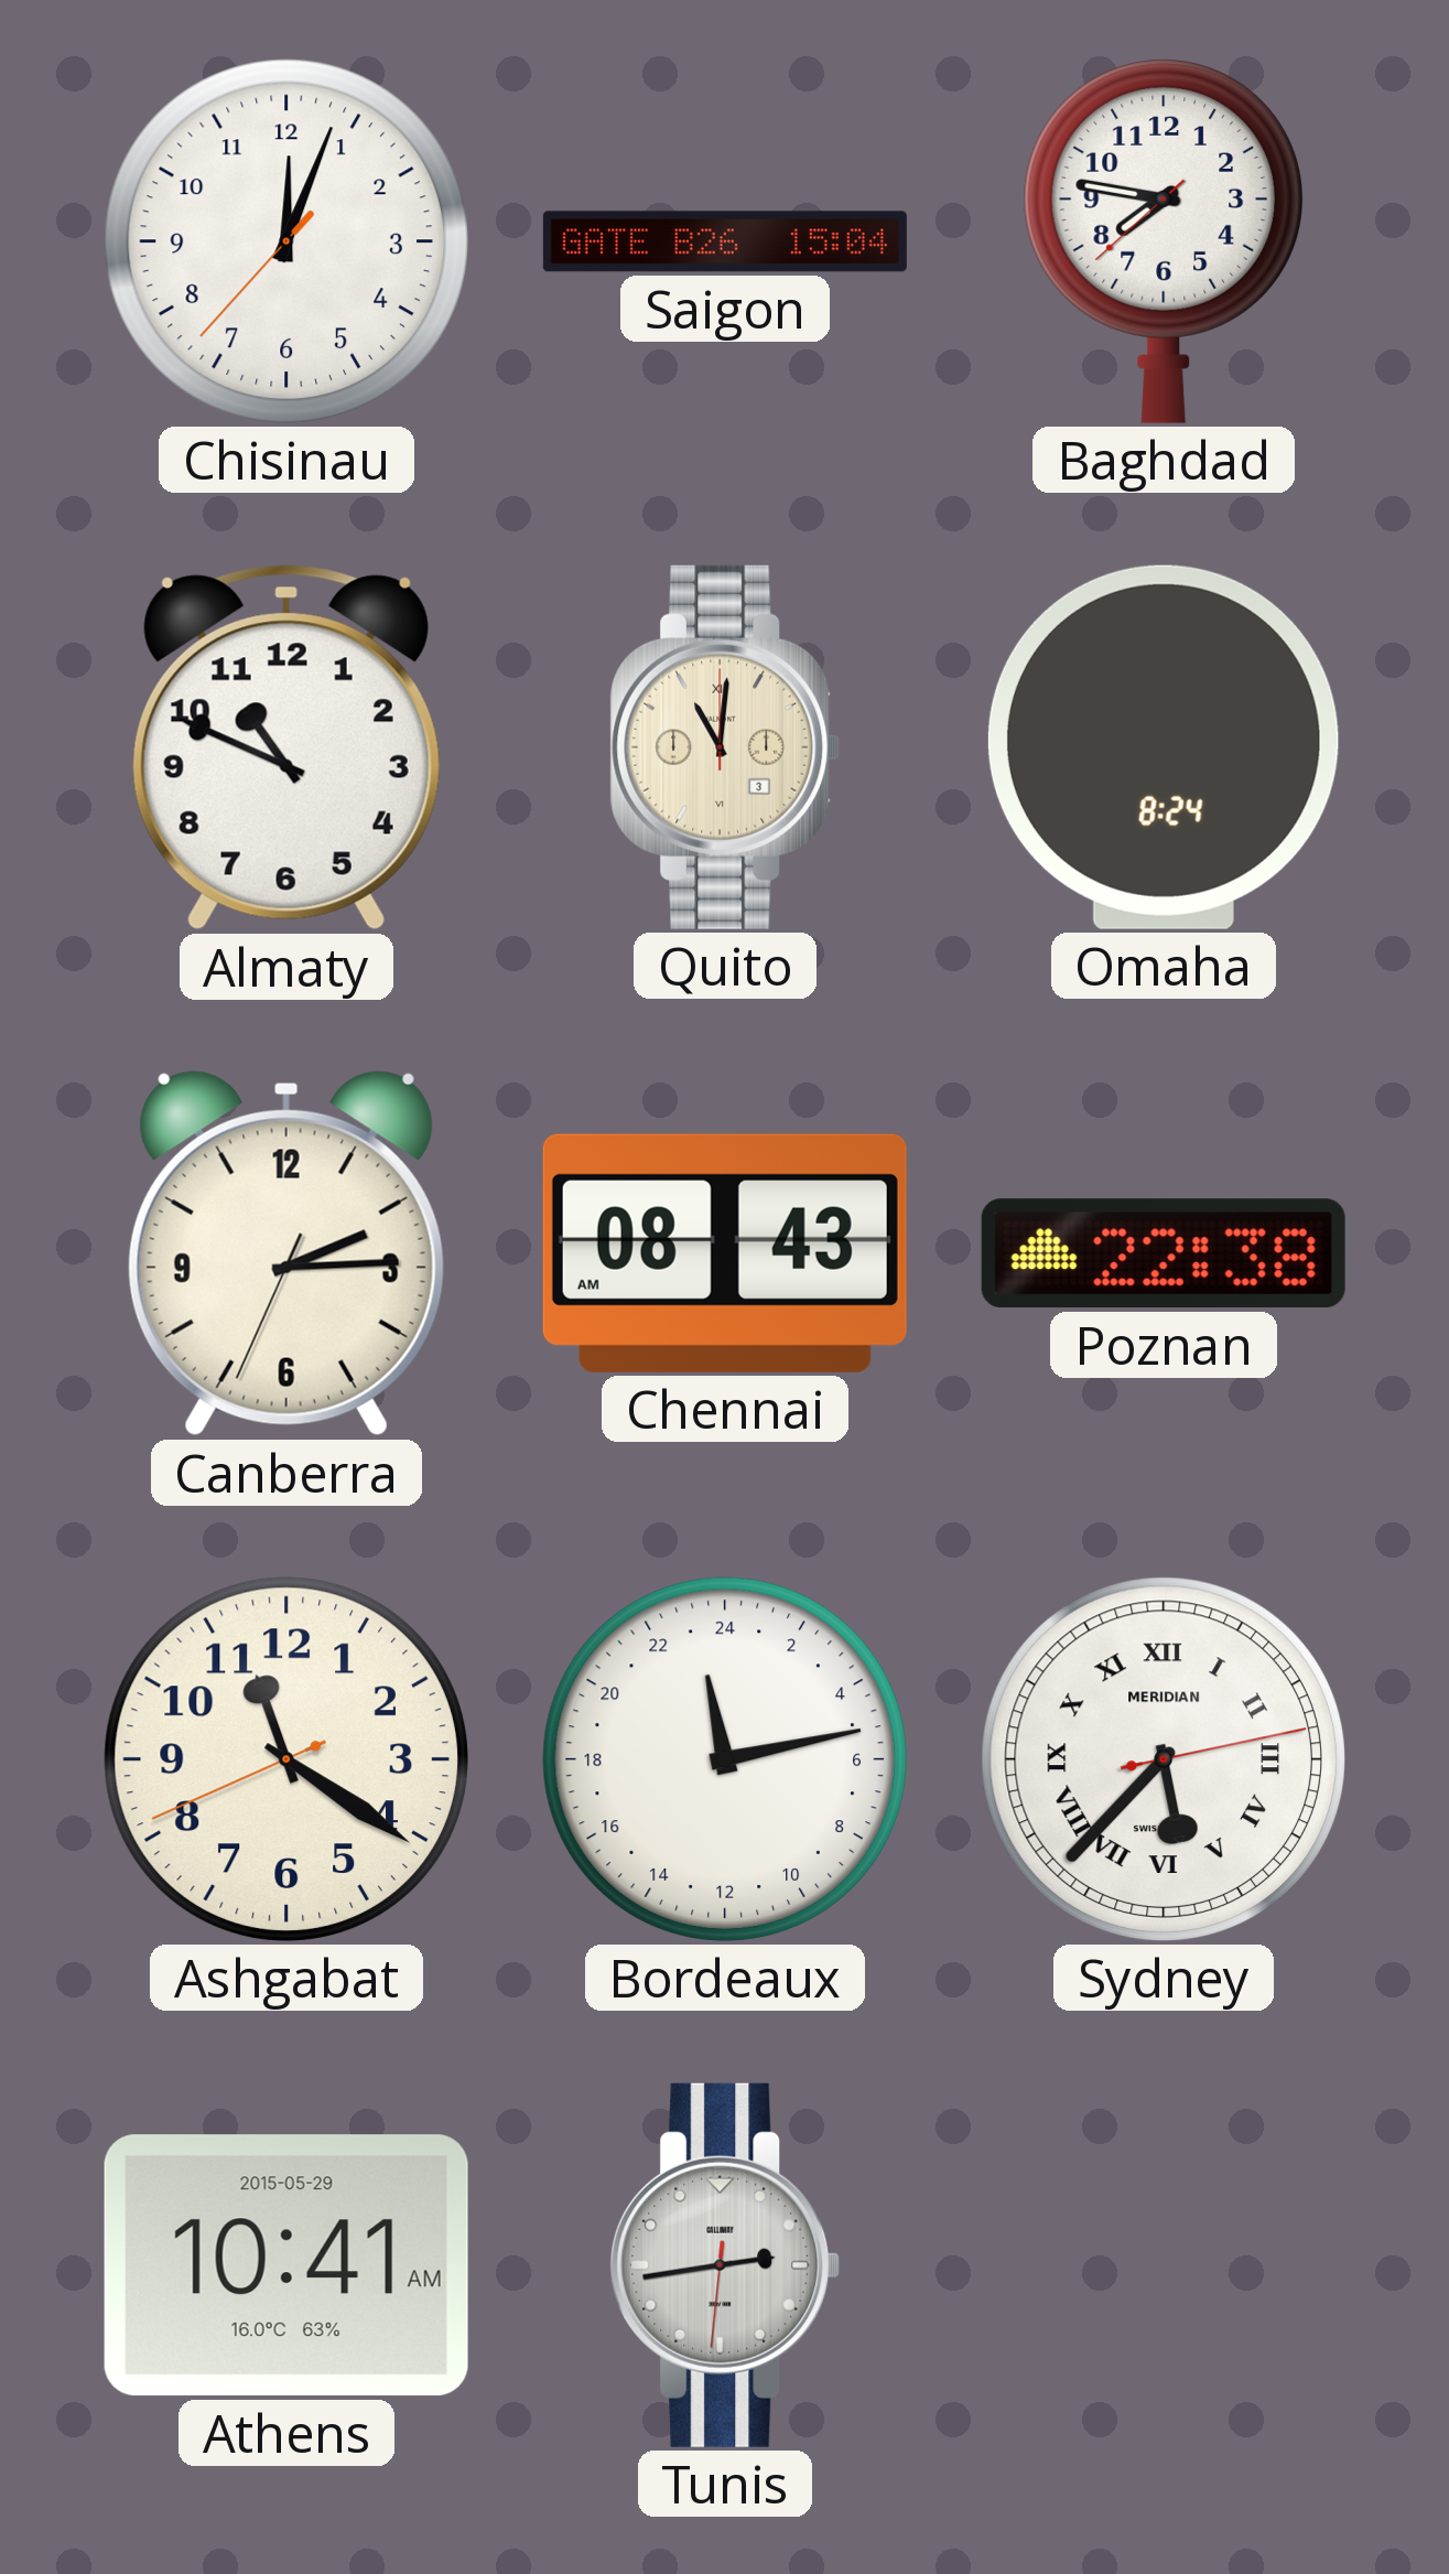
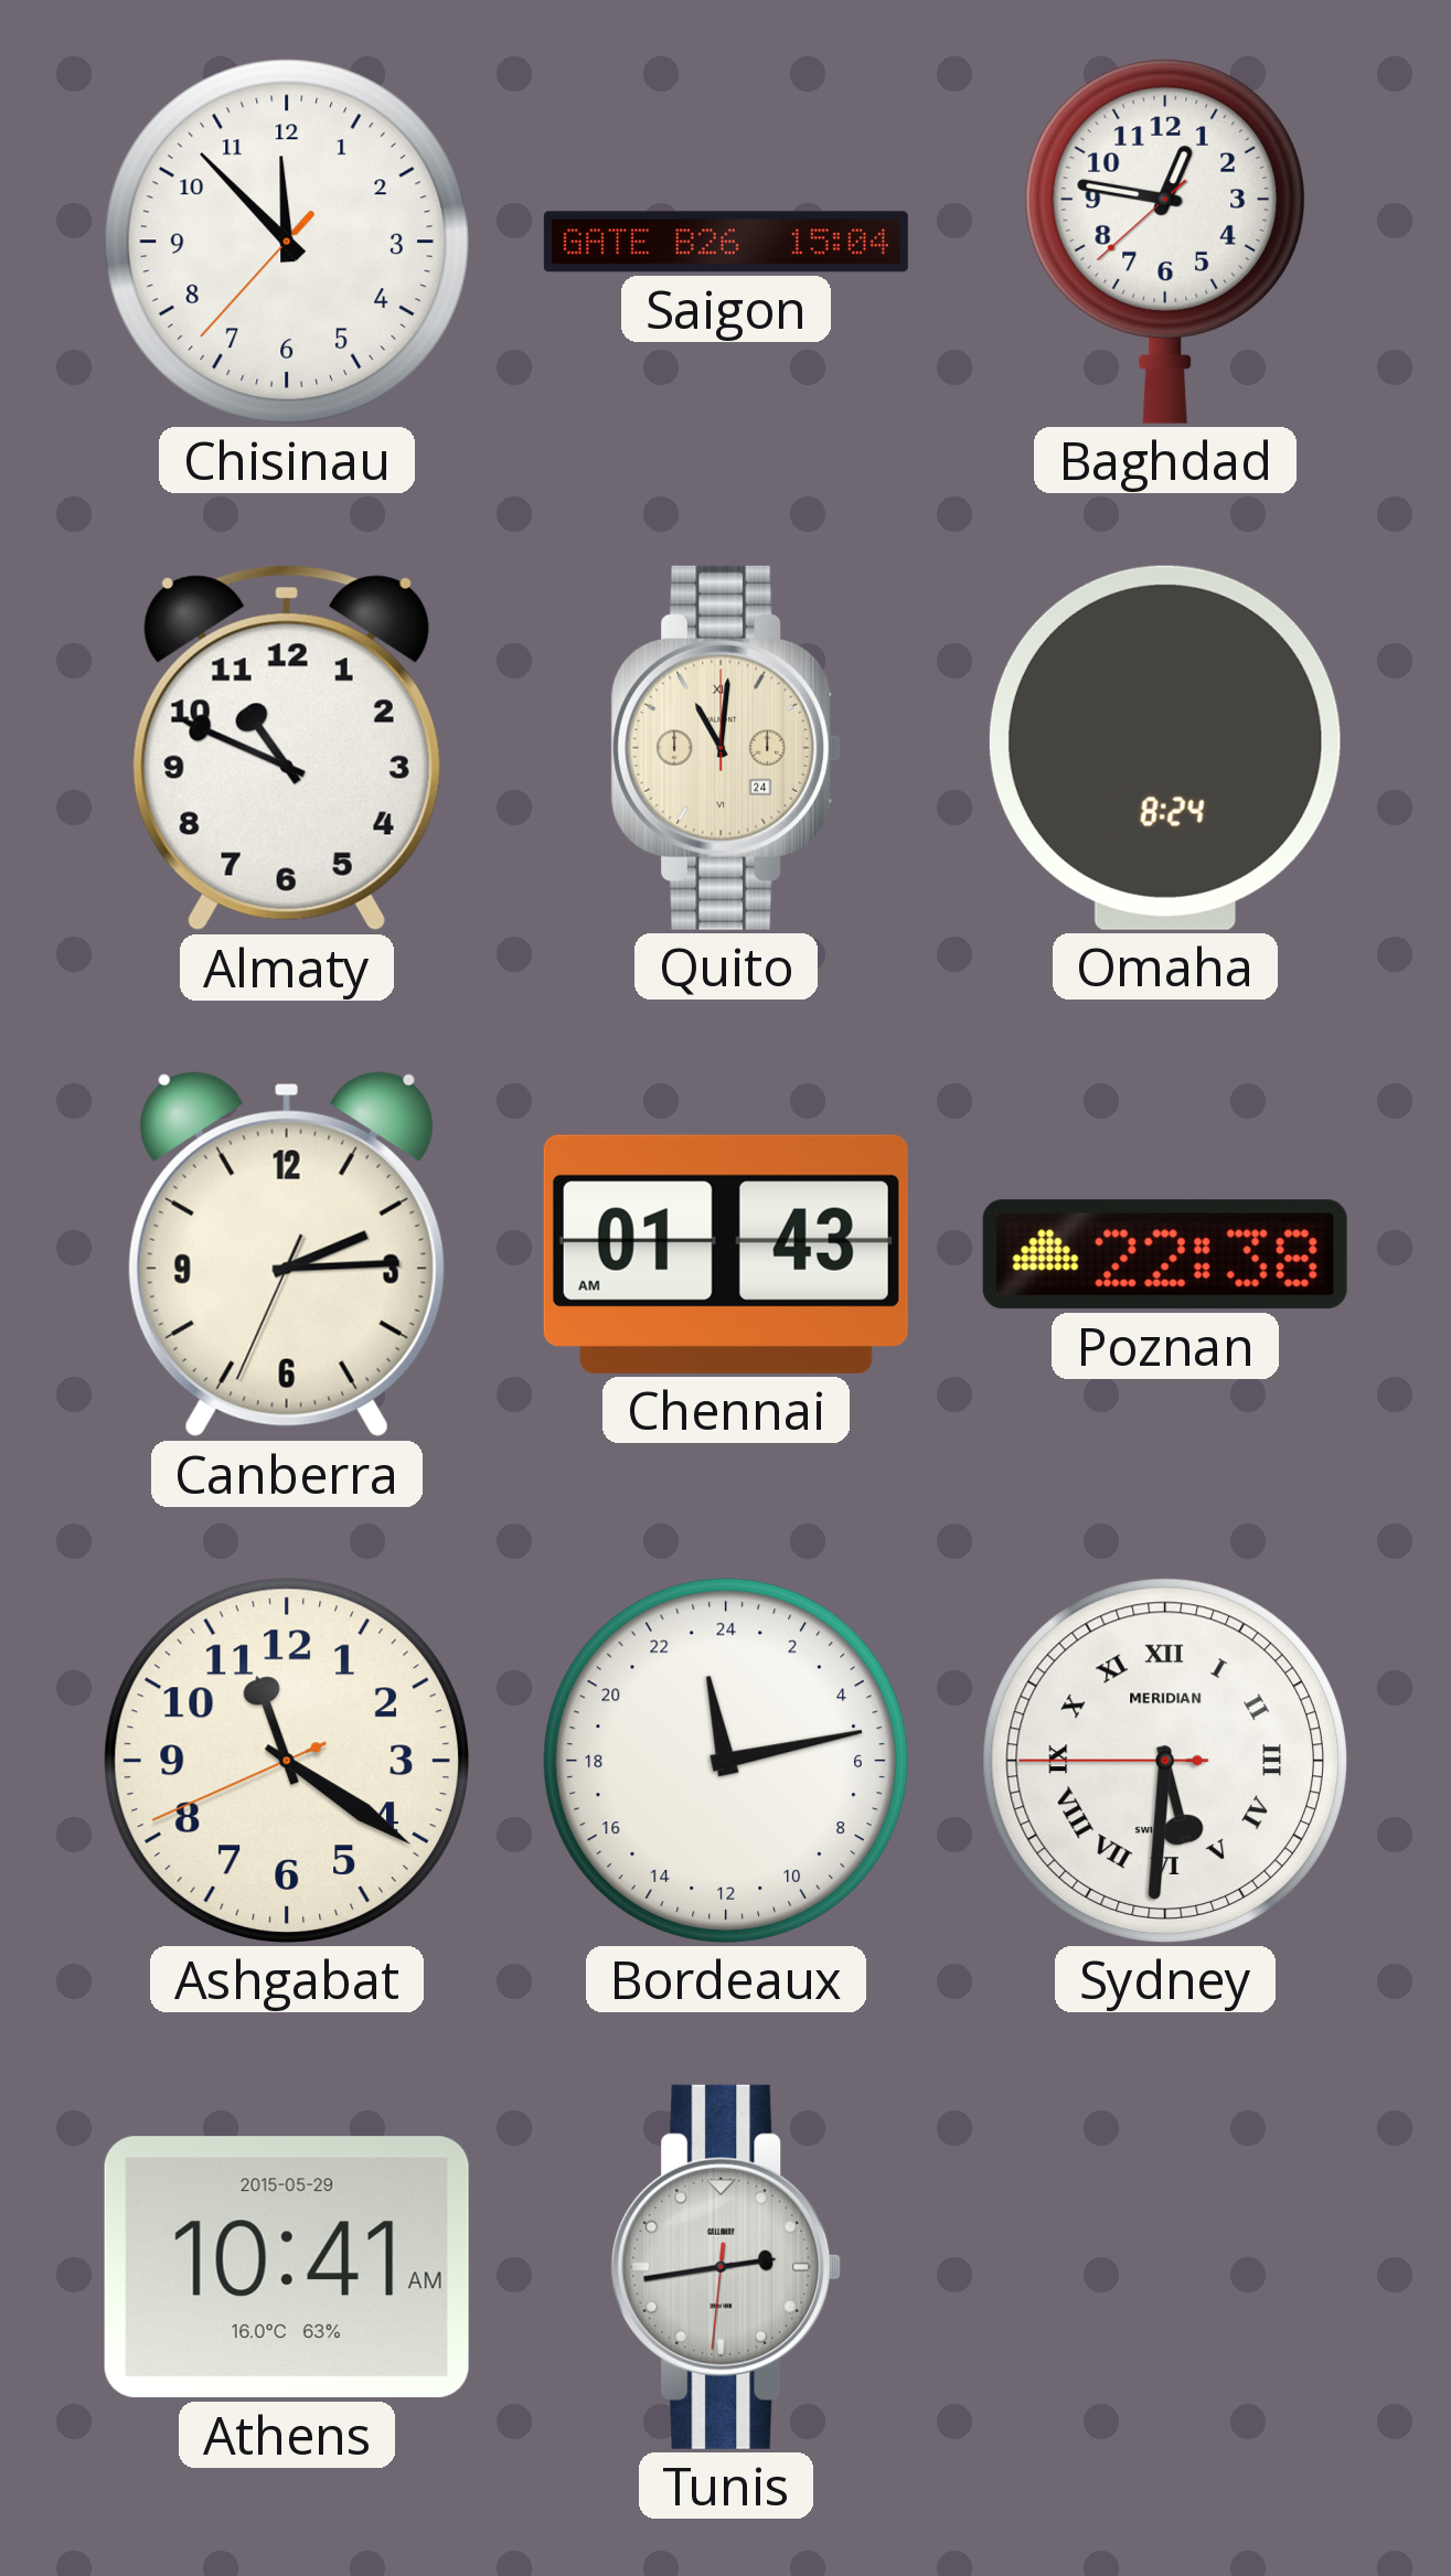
Chisinau: 12:03 -> 11:52 (287, 242)
Baghdad: 7:46 -> 12:46 (1165, 242)
Quito date: 3 -> 24 (726, 748)
Chennai: 08:43 -> 01:43 (726, 1254)
Sydney: 5:37 -> 5:30 (1165, 1761)
